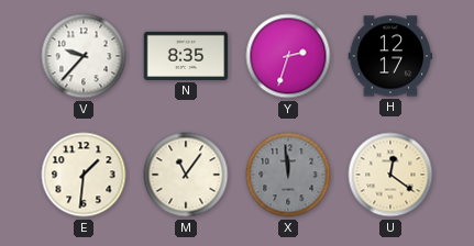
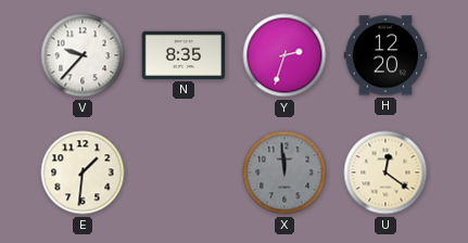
H: 12:17 -> 12:20 (385, 55)
M: 11:06 -> none (186, 175)
